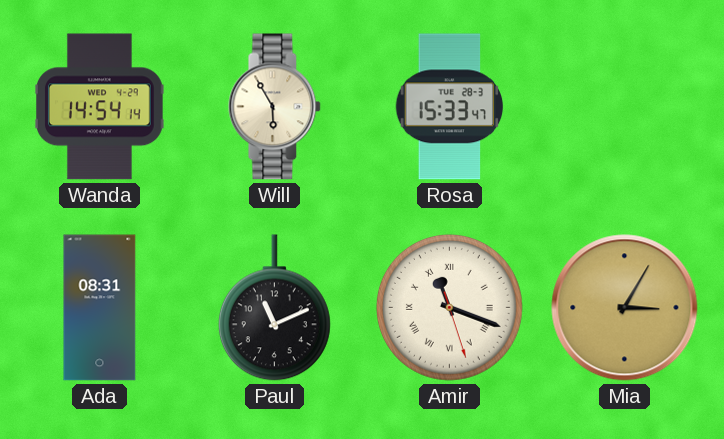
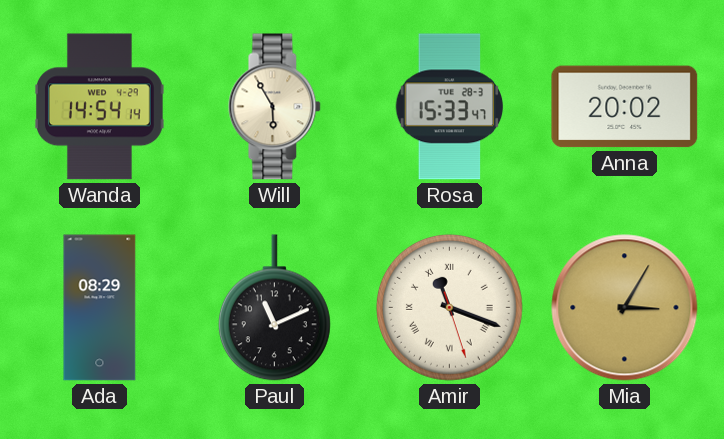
Anna: none -> 20:02 (625, 107)
Ada: 08:31 -> 08:29 (100, 308)
